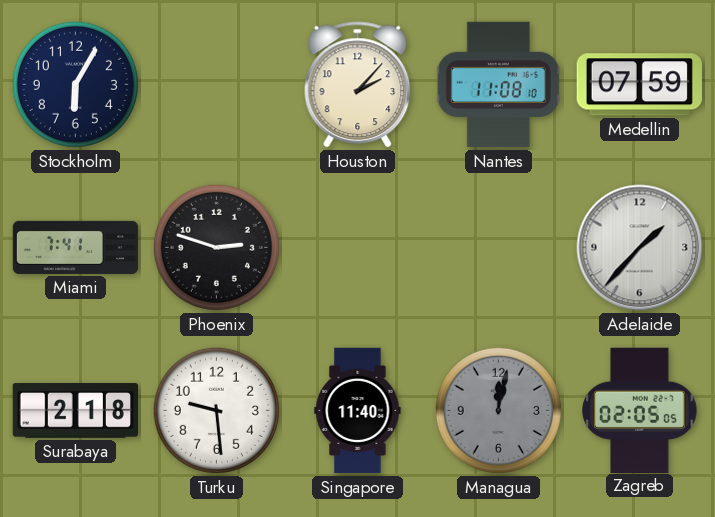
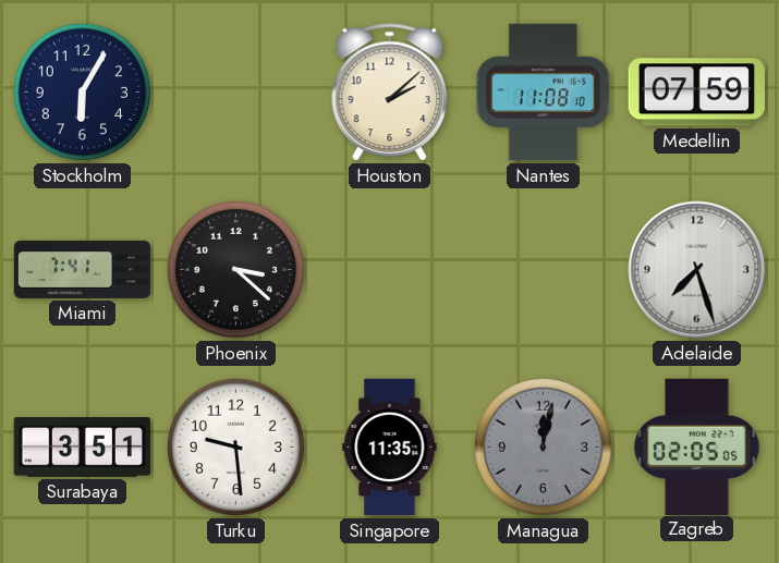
Houston: 2:07 -> 2:08 (390, 93)
Phoenix: 2:48 -> 3:22 (235, 269)
Adelaide: 1:37 -> 7:27 (697, 270)
Surabaya: 2:18 -> 3:51 (82, 448)
Singapore: 11:40 -> 11:35 (390, 448)
